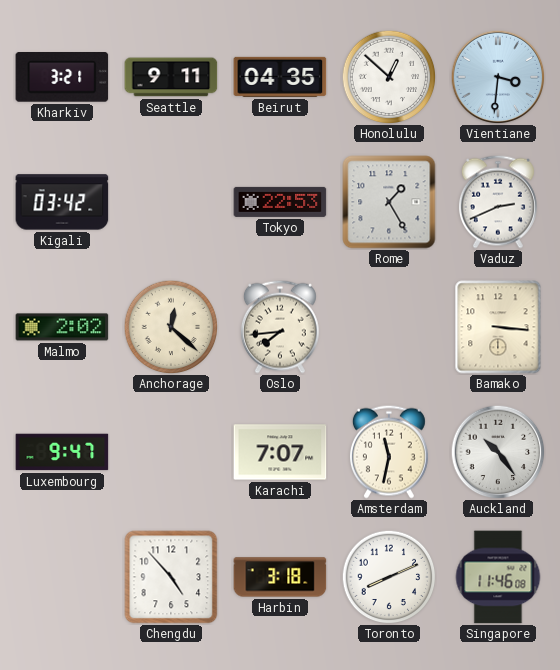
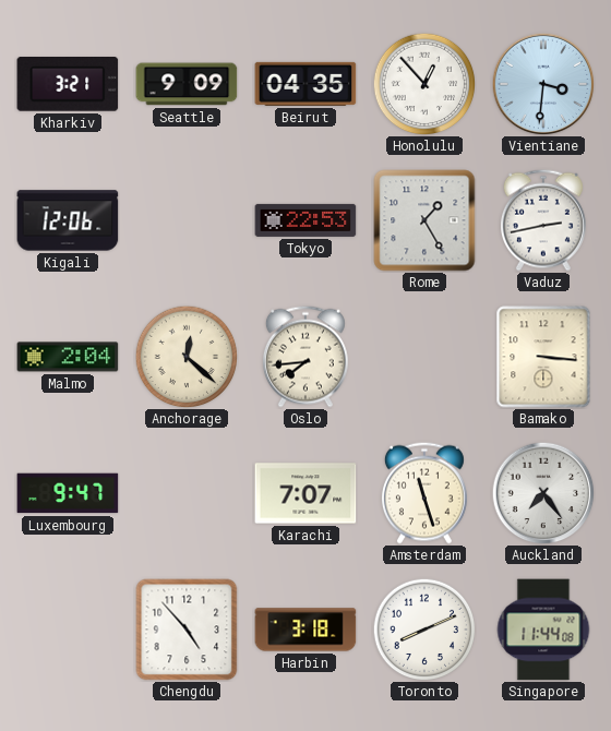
Seattle: 9:11 -> 9:09 (187, 84)
Honolulu: 12:52 -> 12:53 (424, 84)
Kigali: 03:42 -> 12:06 (68, 220)
Vaduz: 2:41 -> 2:43 (543, 220)
Malmo: 2:02 -> 2:04 (68, 357)
Amsterdam: 11:32 -> 11:27 (424, 493)
Auckland: 10:24 -> 7:24 (543, 493)
Singapore: 11:46 -> 11:44 (543, 630)
